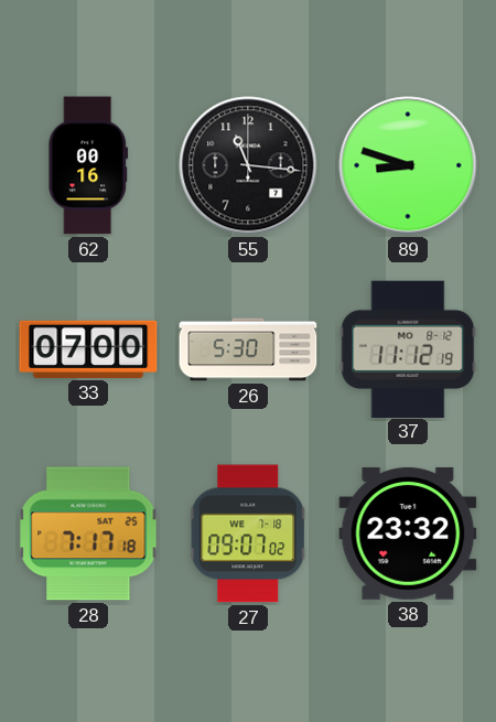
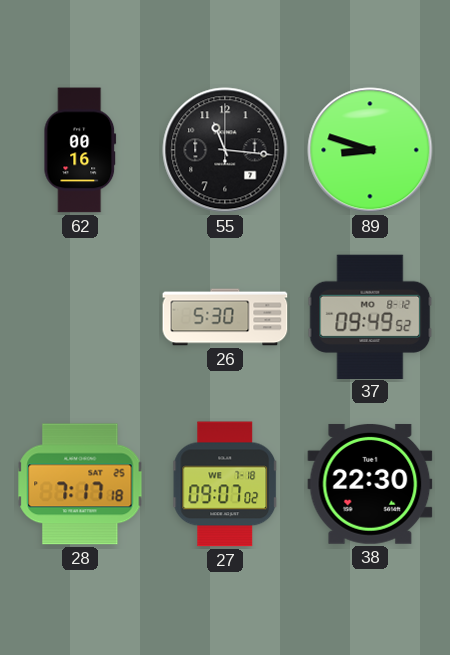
33: 07:00 -> none (88, 349)
37: 11:12 -> 09:49 (370, 316)
38: 23:32 -> 22:30 (370, 484)
